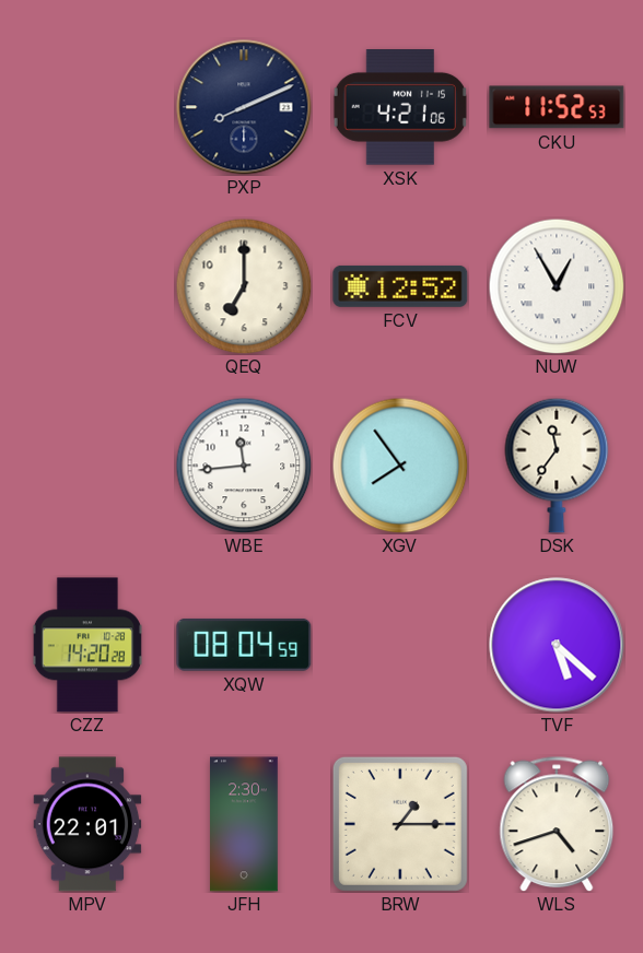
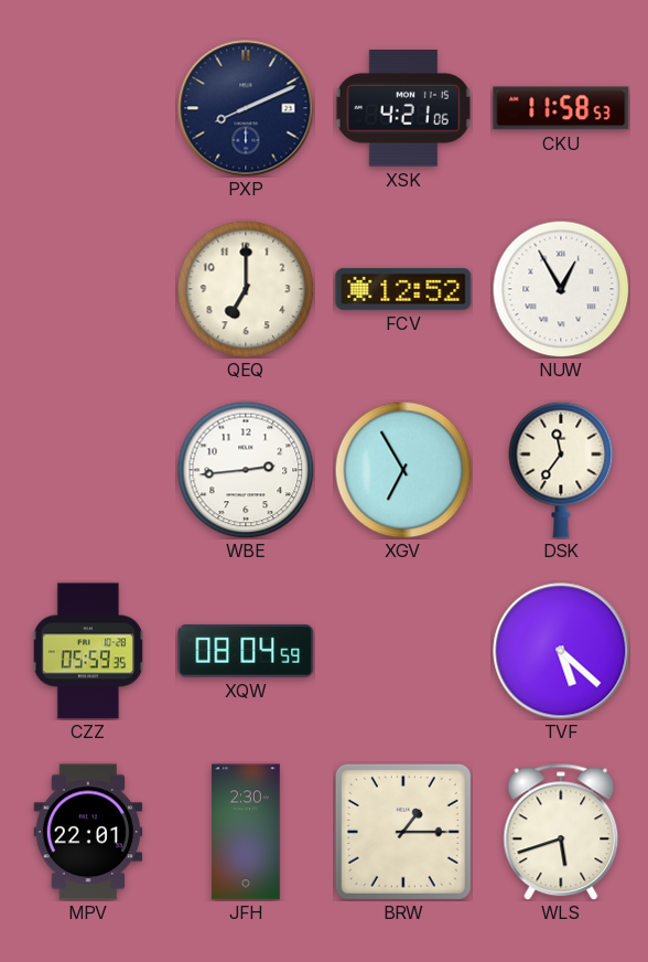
CKU: 11:52 -> 11:58 (561, 108)
WBE: 11:44 -> 2:44 (246, 470)
XGV: 7:54 -> 6:55 (403, 470)
CZZ: 14:20 -> 05:59 (88, 651)
WLS: 4:42 -> 5:42 (561, 832)
